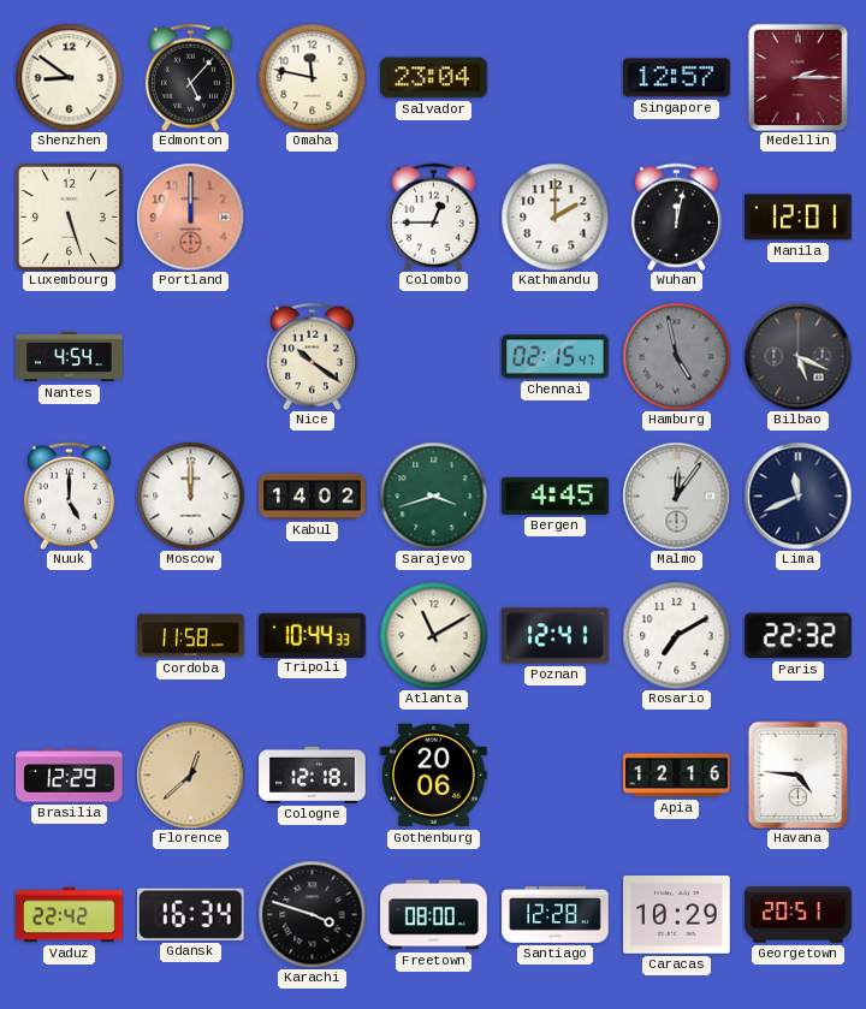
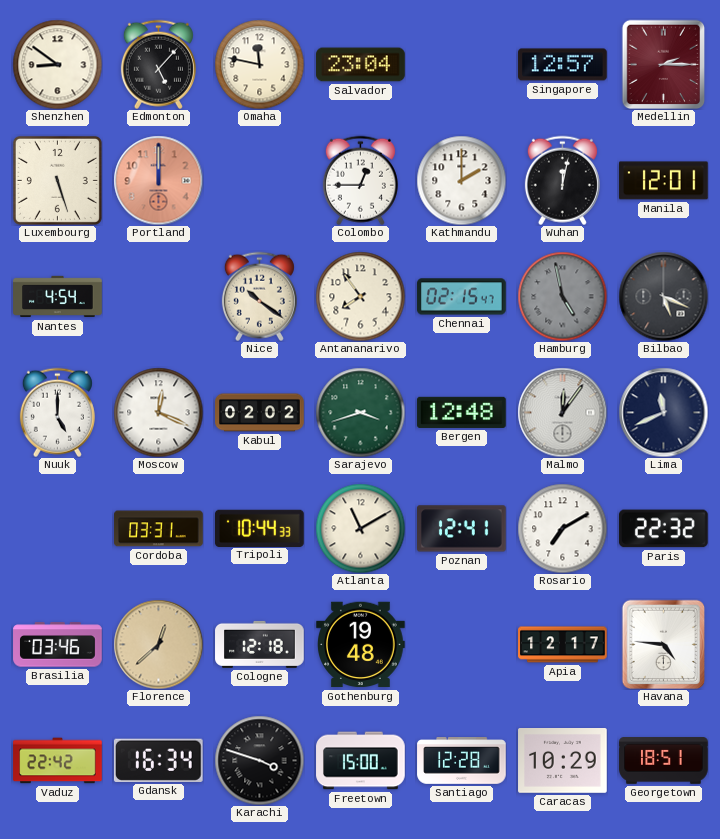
Antananarivo: none -> 7:54 (360, 296)
Moscow: 12:00 -> 12:19 (158, 412)
Kabul: 14:02 -> 02:02 (260, 413)
Bergen: 4:45 -> 12:48 (462, 412)
Cordoba: 11:58 -> 03:31 (159, 529)
Brasilia: 12:29 -> 03:46 (58, 645)
Gothenburg: 20:06 -> 19:48 (361, 645)
Apia: 12:16 -> 12:17 (563, 645)
Freetown: 08:00 -> 15:00 (361, 761)
Georgetown: 20:51 -> 18:51 (664, 761)
